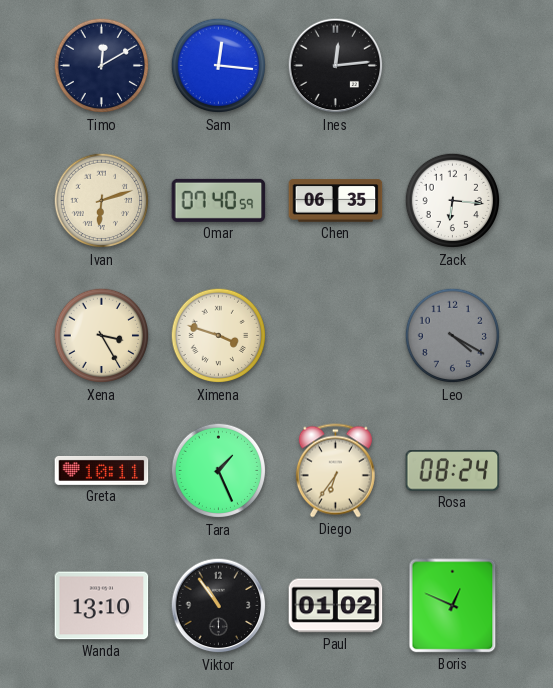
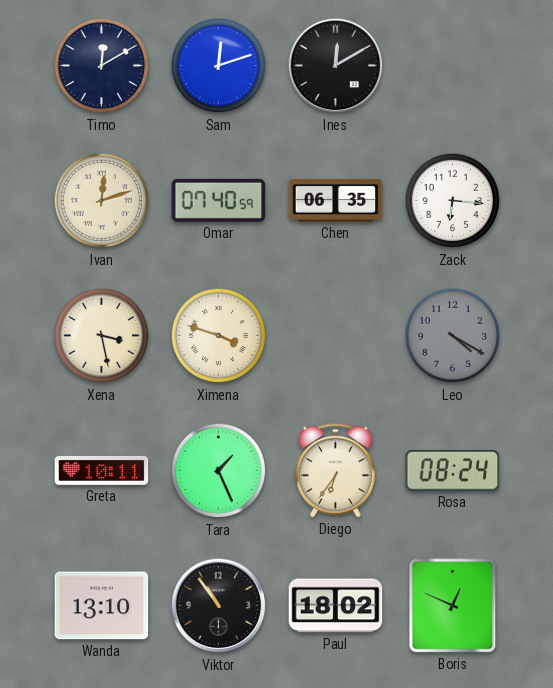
Sam: 12:16 -> 12:12 (219, 66)
Ines: 12:14 -> 12:10 (336, 66)
Ivan: 6:12 -> 12:12 (102, 201)
Xena: 3:25 -> 3:28 (102, 336)
Paul: 01:02 -> 18:02 (336, 606)
